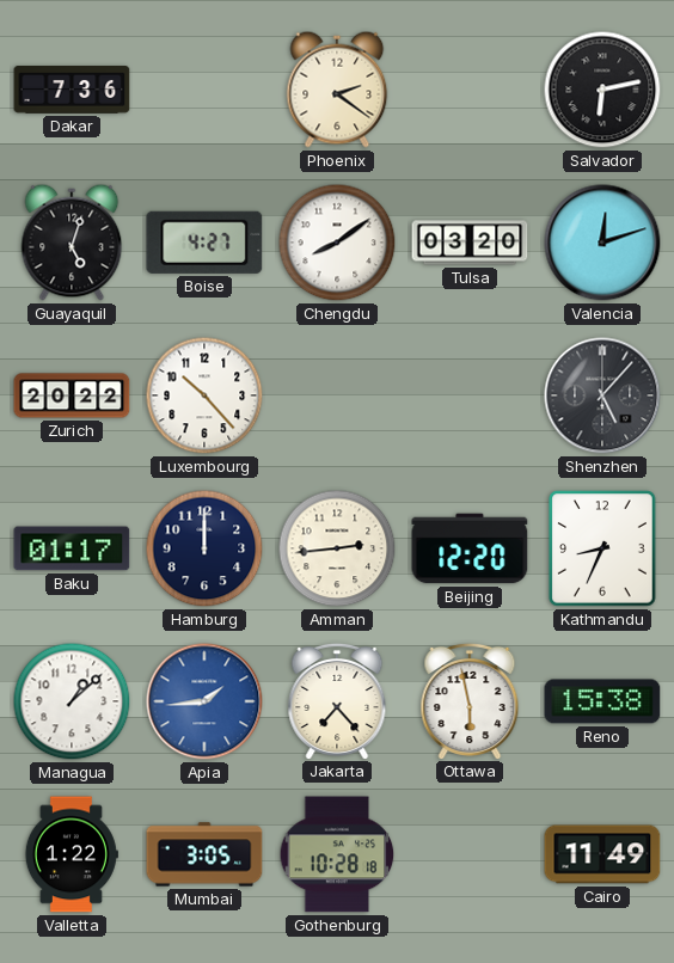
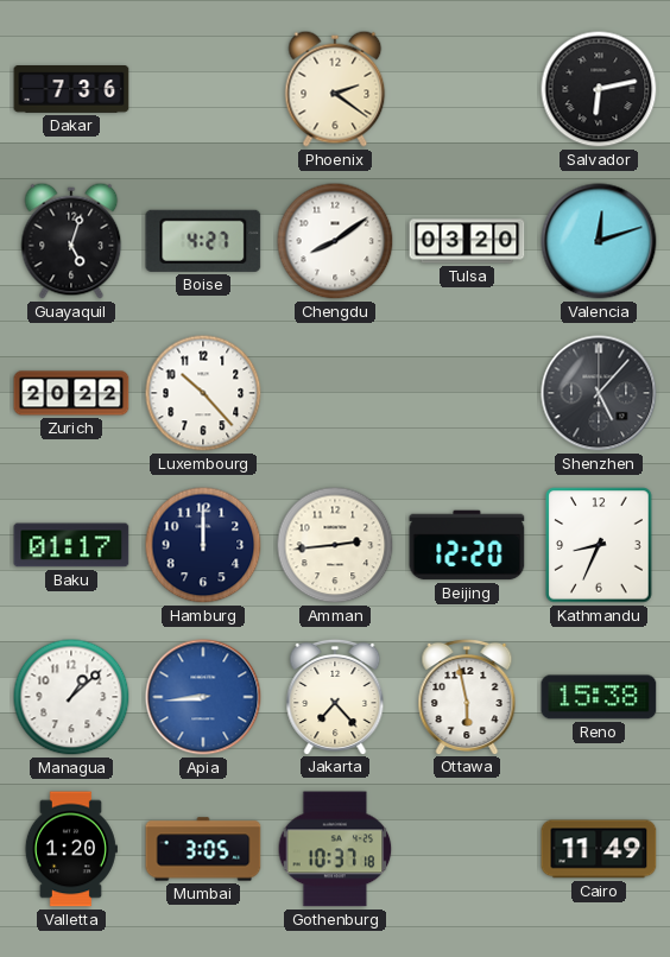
Apia: 1:44 -> 8:44 (203, 697)
Valletta: 1:22 -> 1:20 (71, 849)
Gothenburg: 10:28 -> 10:37 (335, 849)
